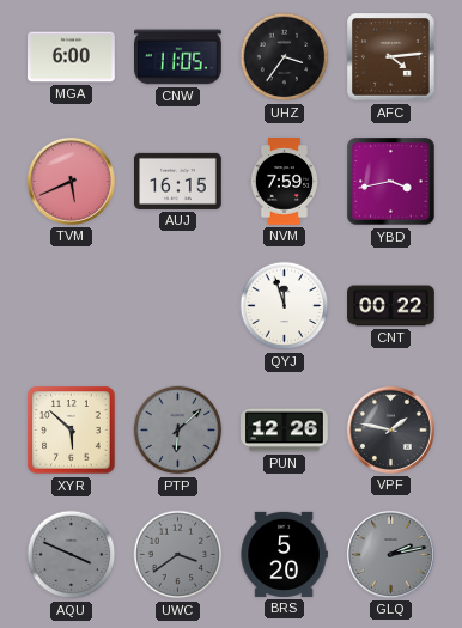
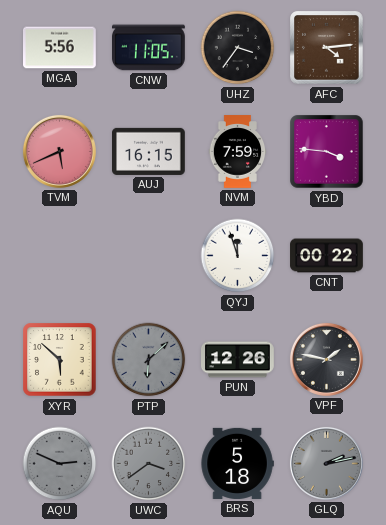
MGA: 6:00 -> 5:56 (60, 48)
YBD: 3:43 -> 3:46 (327, 152)
AQU: 3:49 -> 2:49 (60, 464)
BRS: 5:20 -> 5:18 (237, 463)
